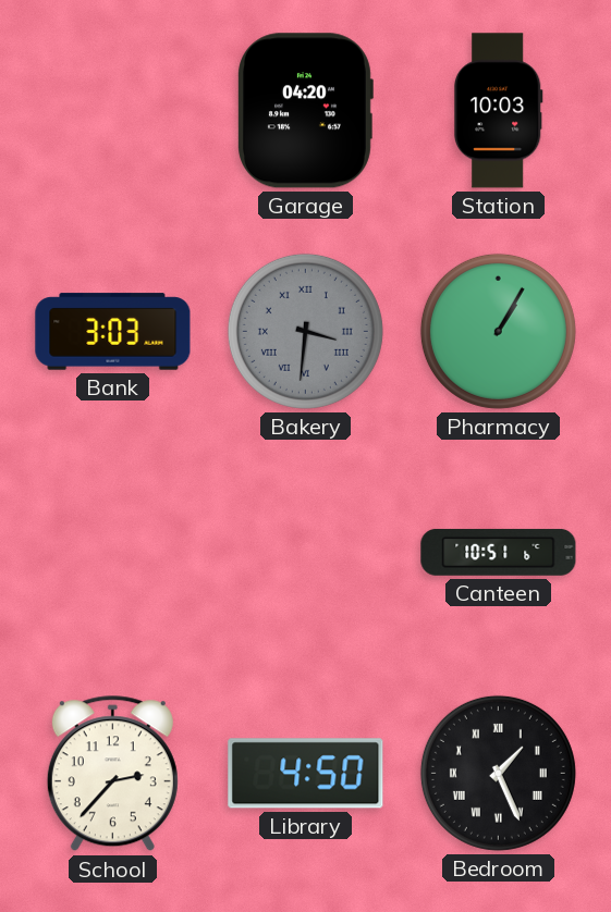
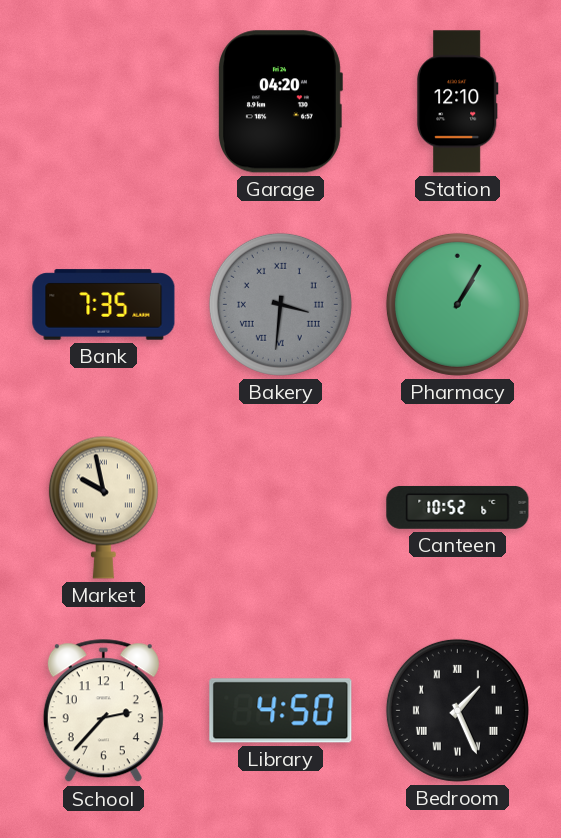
Station: 10:03 -> 12:10 (457, 102)
Bank: 3:03 -> 7:35 (104, 305)
Market: none -> 9:58 (103, 507)
Canteen: 10:51 -> 10:52 (458, 507)
